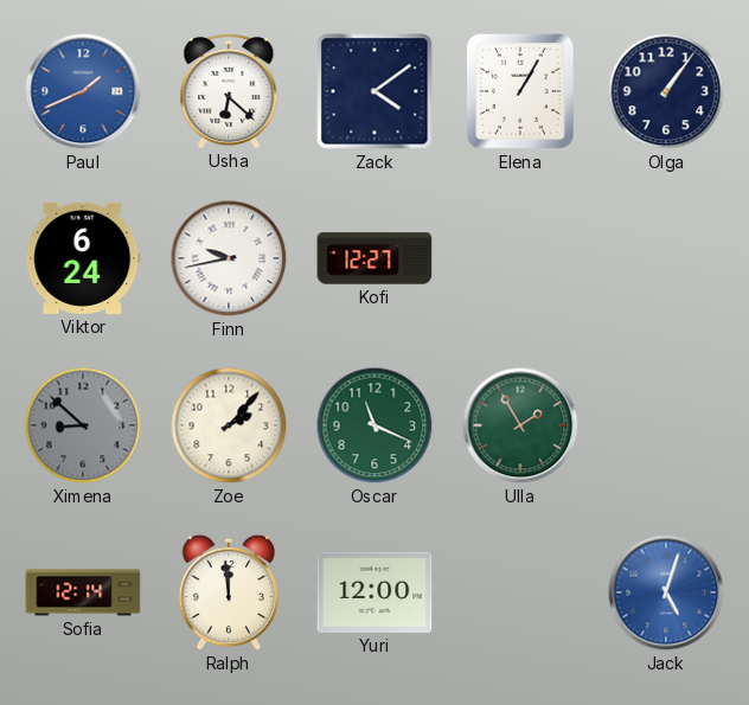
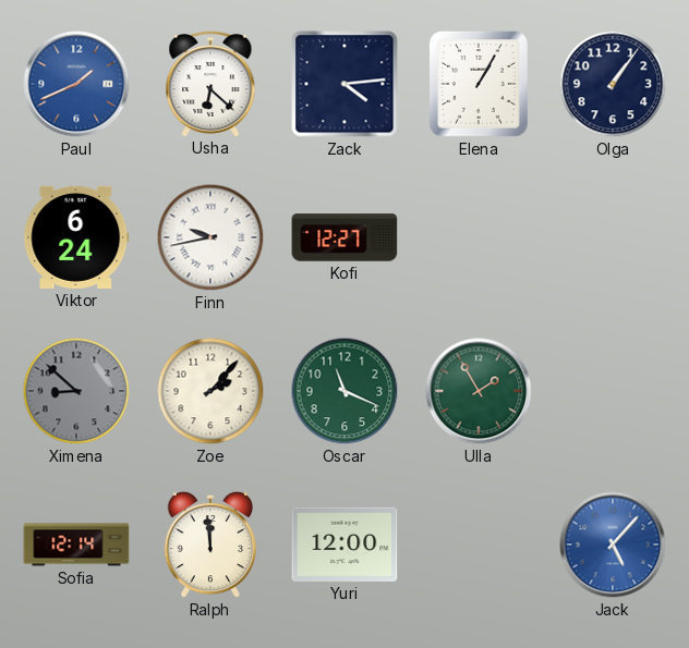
Zack: 4:09 -> 4:14 (344, 84)
Jack: 5:03 -> 5:07 (613, 545)
